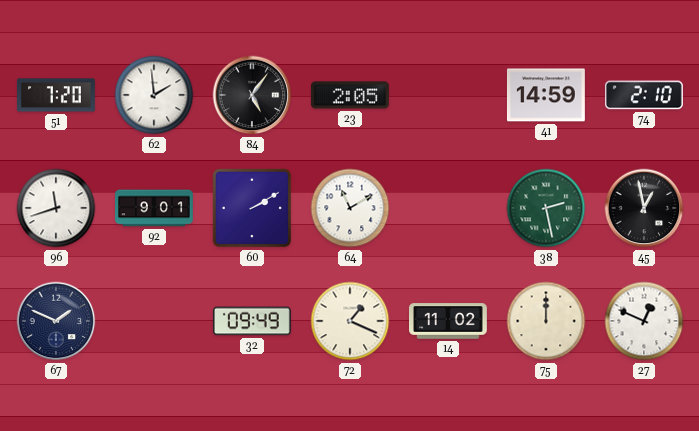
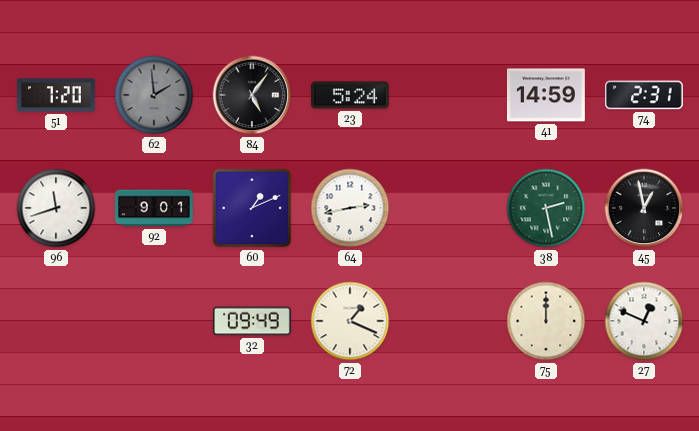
62 dial: white -> grey (154, 95)
23: 2:05 -> 5:24 (350, 95)
74: 2:10 -> 2:31 (644, 95)
60: 2:10 -> 1:11 (252, 208)
64: 11:10 -> 2:43 (350, 208)
67: 1:49 -> none (56, 321)
14: 11:02 -> none (449, 321)
